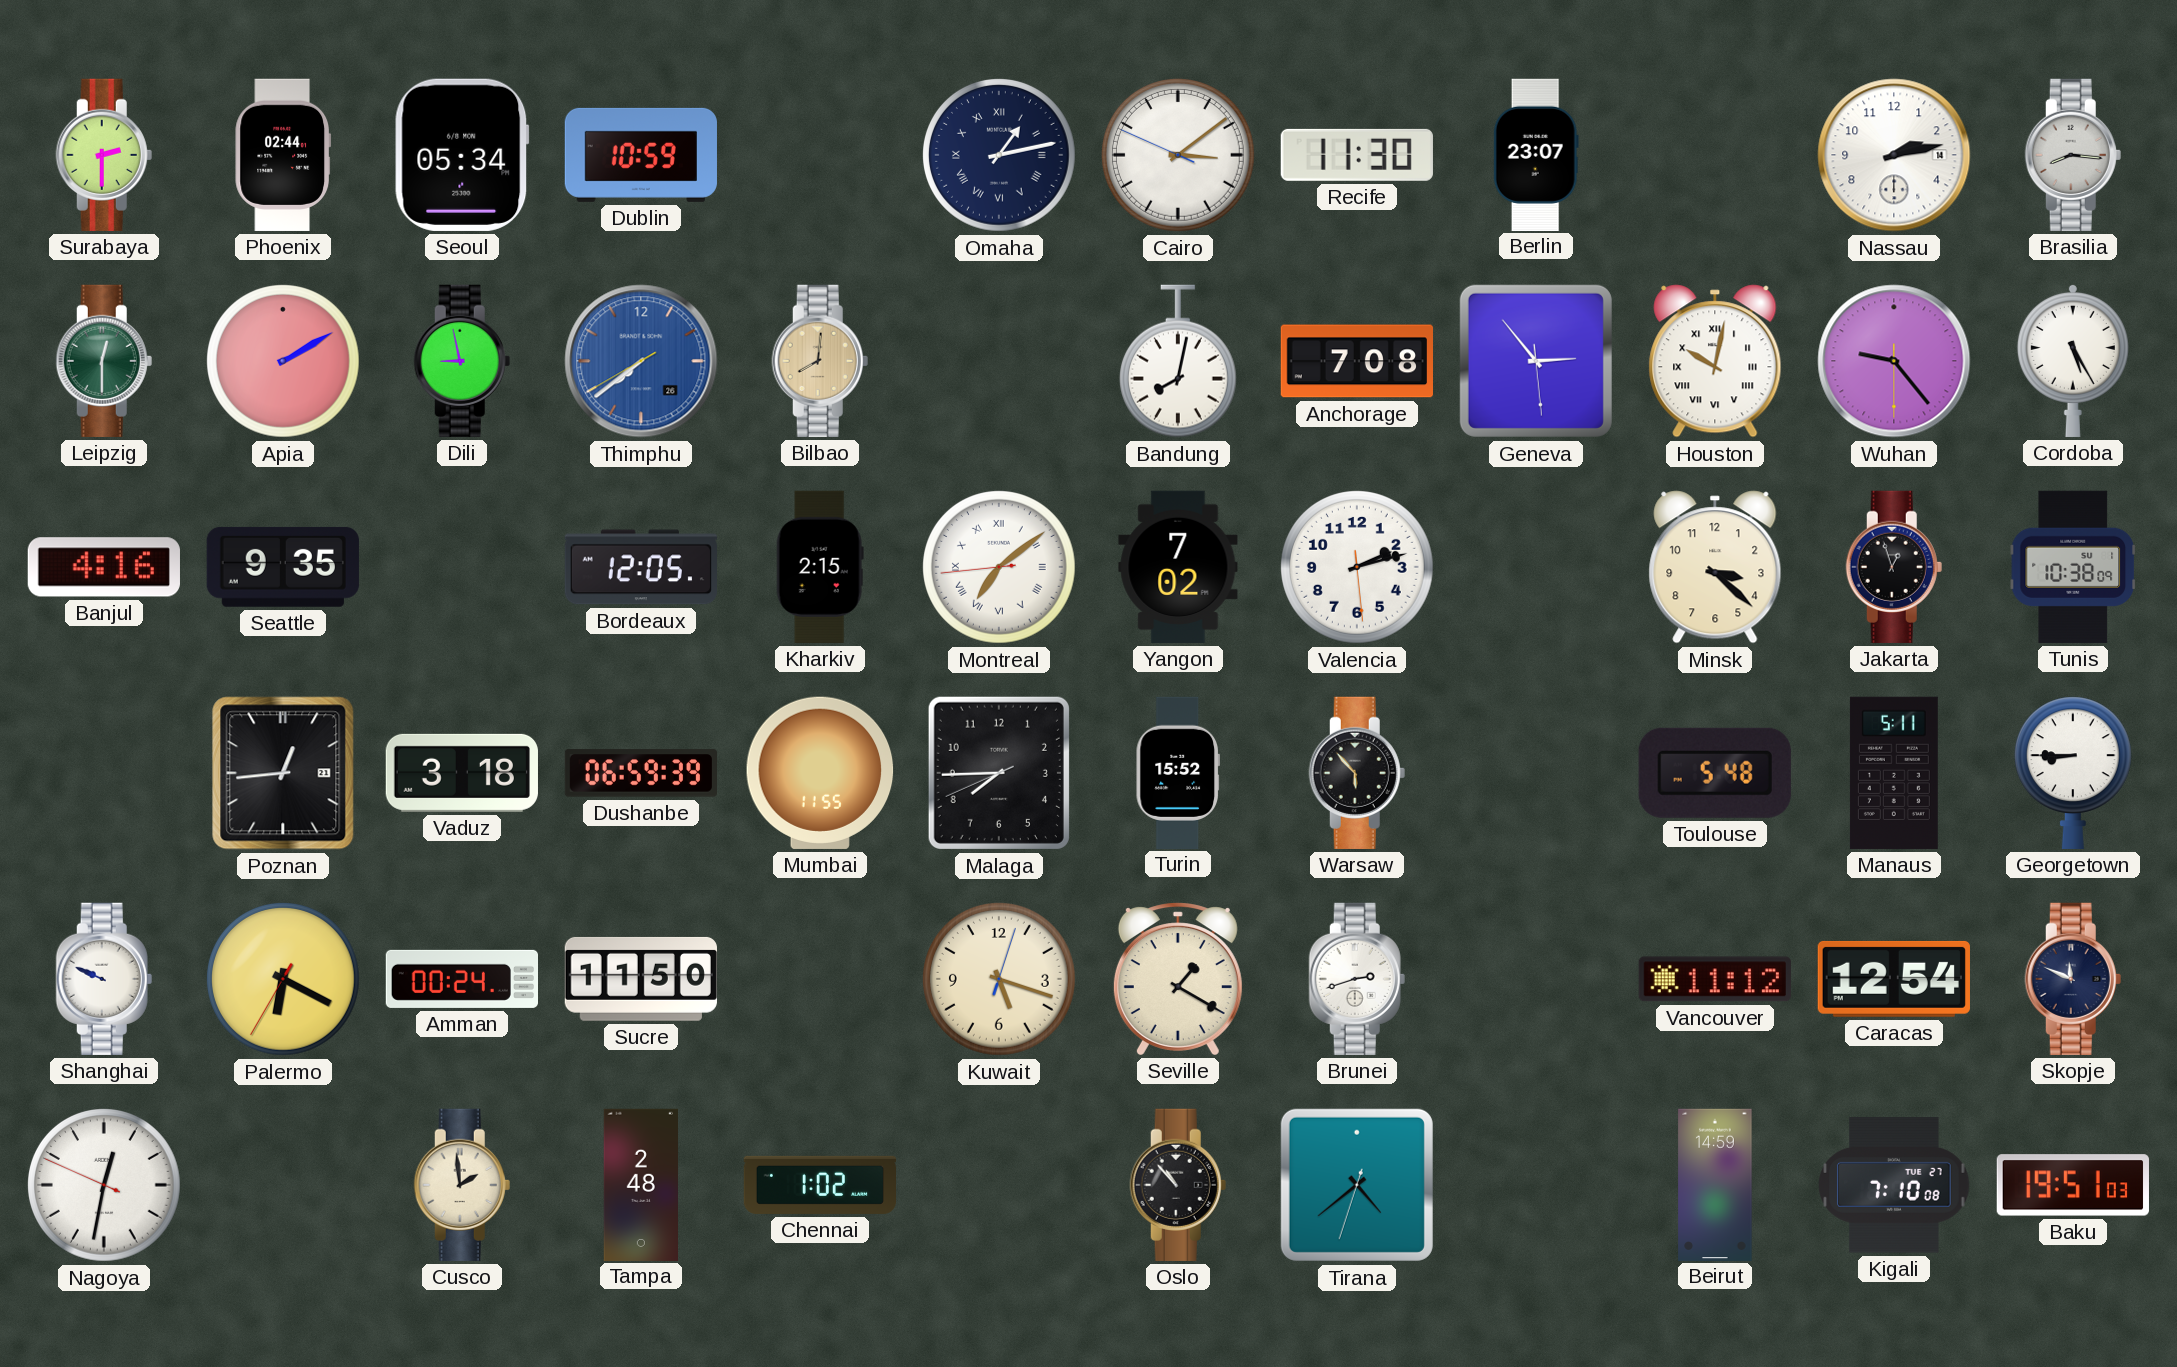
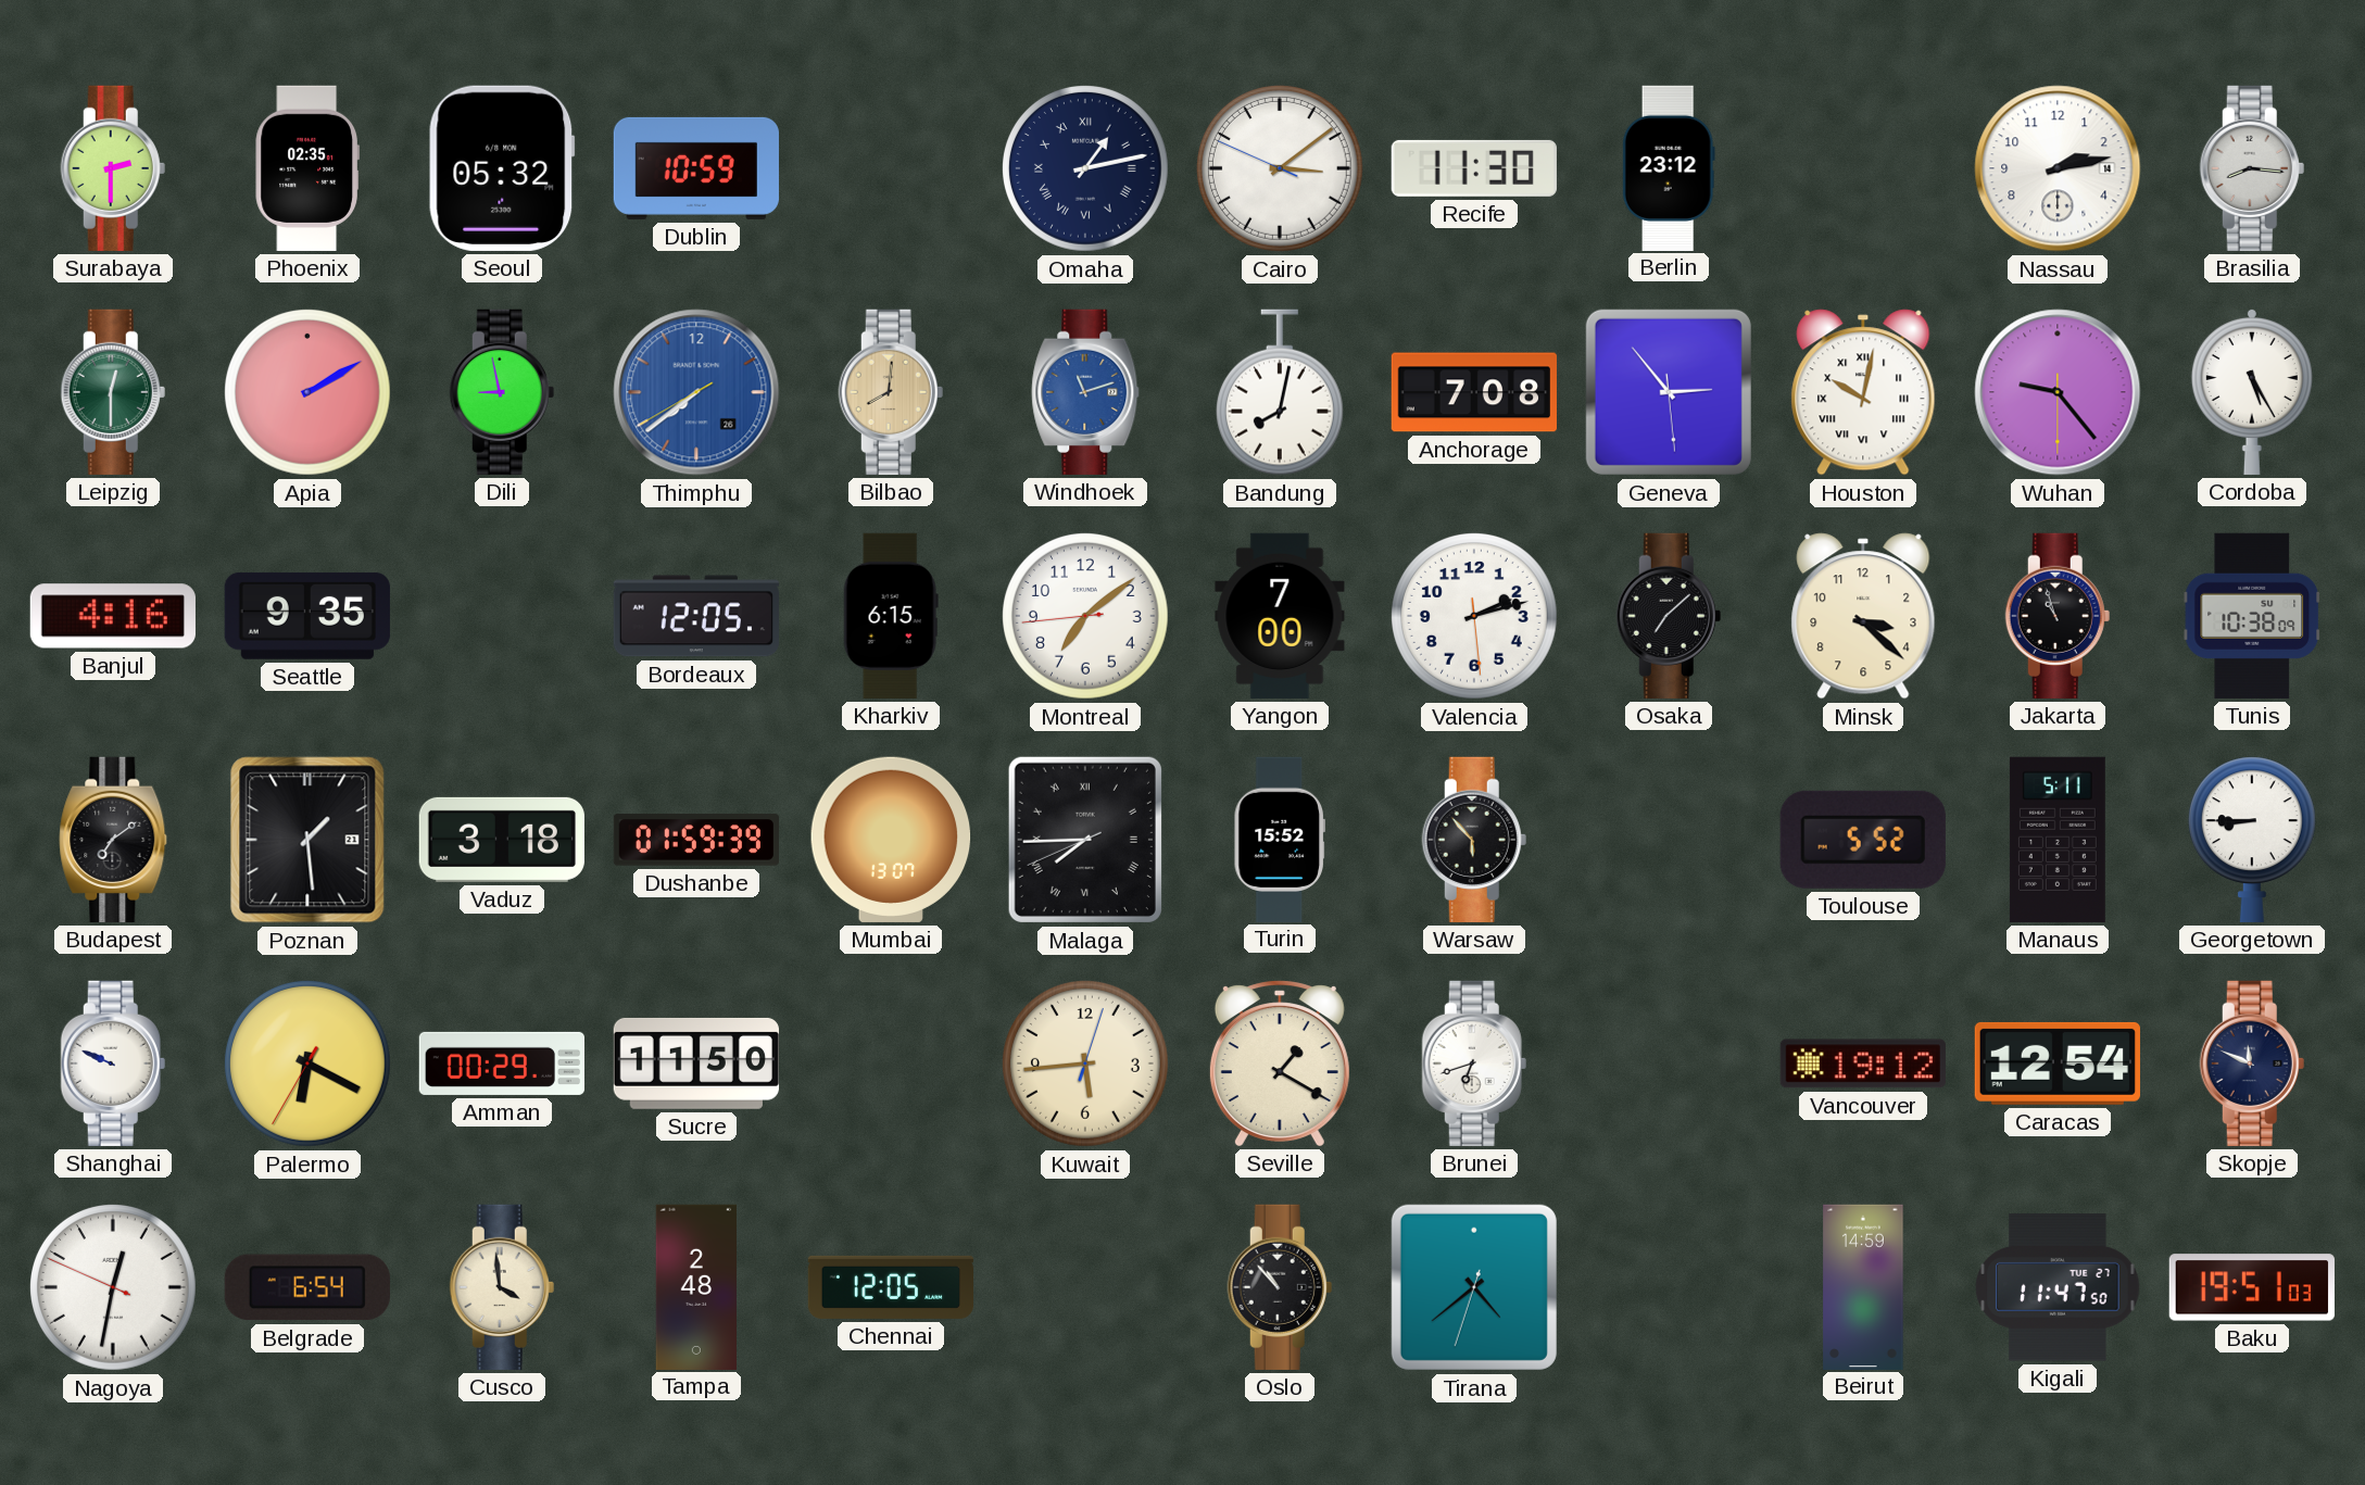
Phoenix: 02:44 -> 02:35 (307, 168)
Seoul: 05:34 -> 05:32 (502, 168)
Berlin: 23:07 -> 23:12 (1669, 167)
Windhoek: none -> 11:12 (1085, 392)
Kharkiv: 2:15 -> 6:15 (891, 616)
Montreal numerals: Roman -> Arabic (1085, 616)
Yangon: 7:02 -> 7:00 (1280, 616)
Osaka: none -> 7:08 (1669, 616)
Jakarta: 12:57 -> 10:57 (2058, 616)
Budapest: none -> 7:09 (113, 840)
Poznan: 12:44 -> 1:29 (307, 840)
Dushanbe: 06:59 -> 01:59 (695, 840)
Mumbai: 11:55 -> 13:07 (891, 840)
Malaga numerals: Arabic -> Roman (1085, 840)
Toulouse: 5:48 -> 5:52 (1863, 840)
Amman: 00:24 -> 00:29 (501, 1064)
Kuwait: 5:18 -> 5:44 (1085, 1064)
Brunei: 2:42 -> 6:42 (1474, 1064)
Vancouver: 11:12 -> 19:12 (1863, 1064)
Belgrade: none -> 6:54 (307, 1287)
Cusco: 1:59 -> 3:59 (502, 1287)
Chennai: 1:02 -> 12:05 (890, 1287)
Kigali: 7:10 -> 11:47 (2058, 1287)
